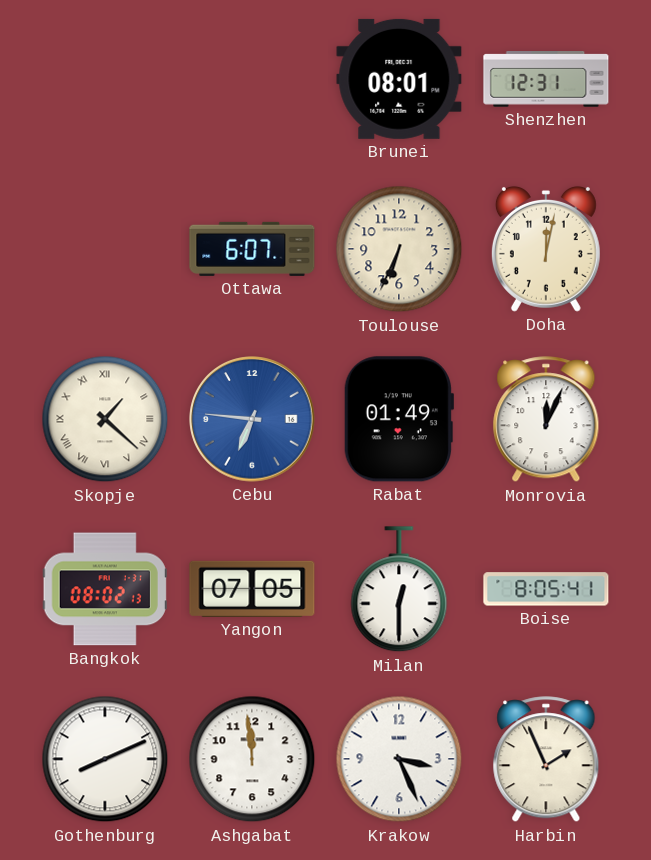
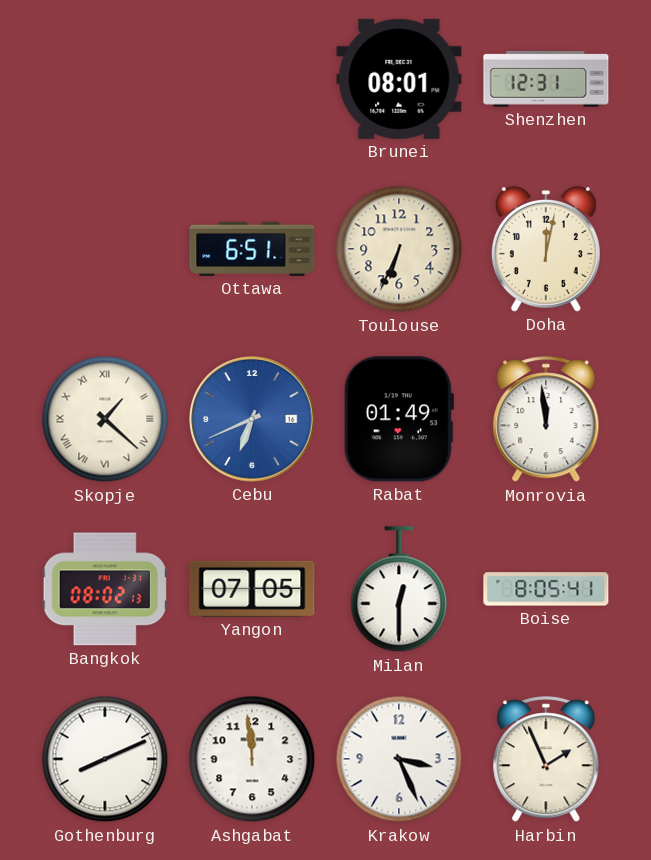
Ottawa: 6:07 -> 6:51 (252, 249)
Cebu: 6:46 -> 6:41 (252, 419)
Monrovia: 12:04 -> 11:59 (546, 420)
